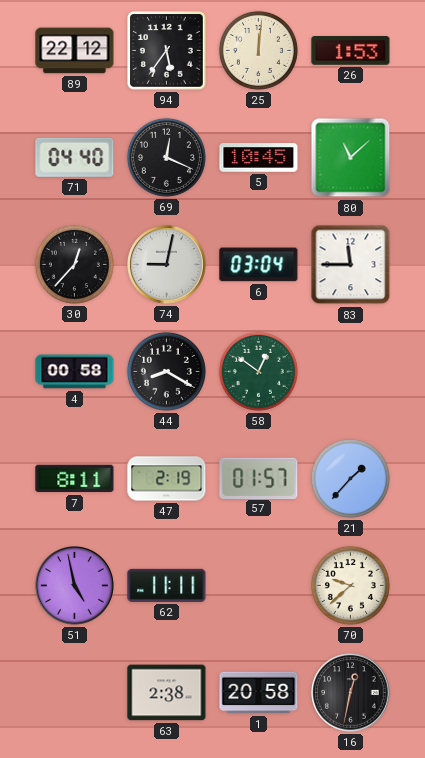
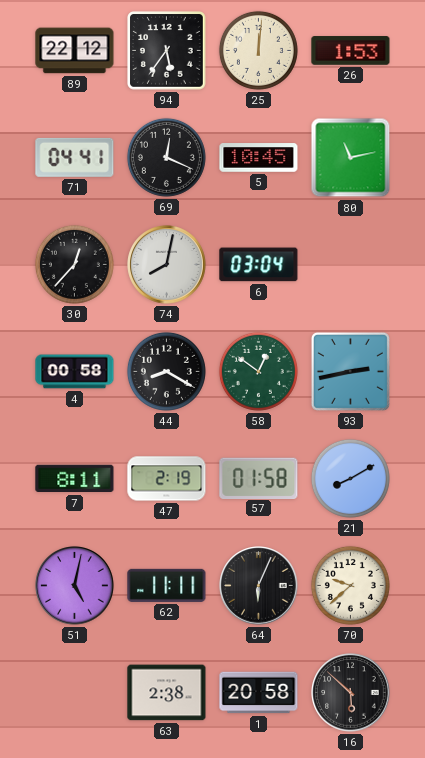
71: 04:40 -> 04:41 (75, 157)
80: 11:08 -> 11:13 (351, 158)
74: 9:02 -> 8:02 (167, 265)
83: 11:45 -> none (351, 265)
93: none -> 2:43 (350, 371)
57: 01:57 -> 01:58 (259, 478)
21: 1:37 -> 8:10 (350, 478)
51: 4:58 -> 5:02 (75, 586)
64: none -> 6:04 (259, 586)
16: 12:32 -> 5:52 (351, 693)
